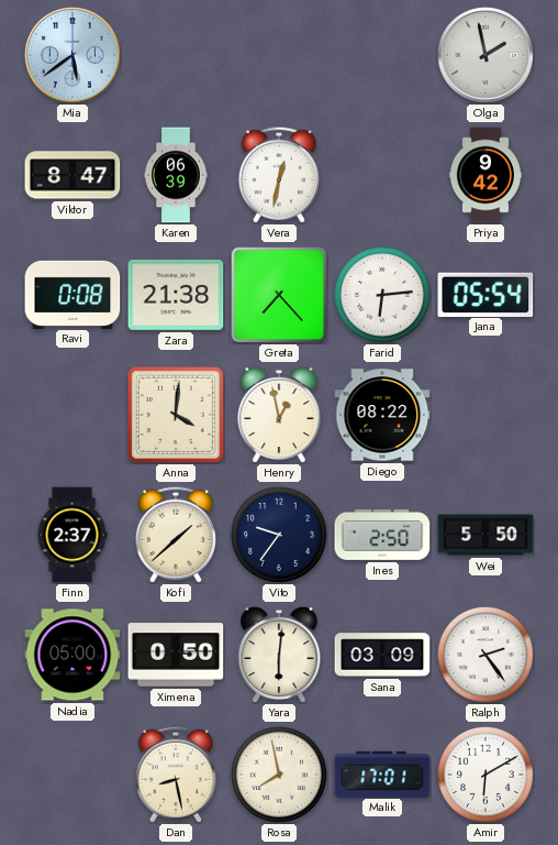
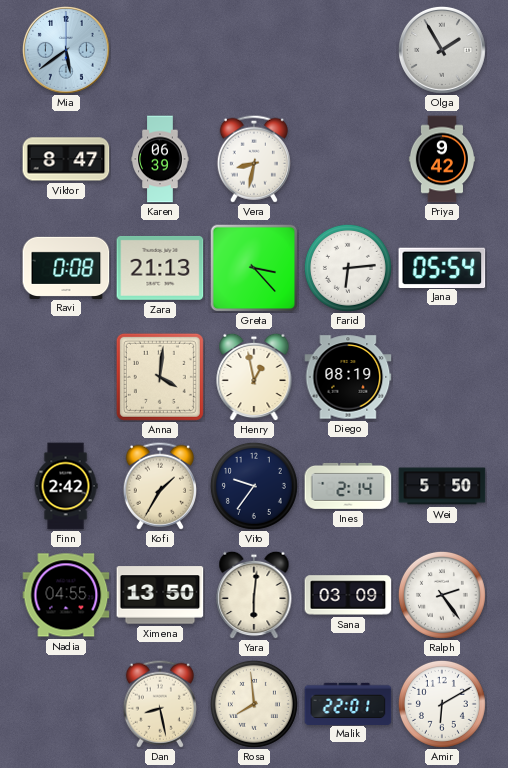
Olga: 1:58 -> 1:55 (442, 50)
Vera: 12:32 -> 8:32 (254, 159)
Zara: 21:38 -> 21:13 (160, 268)
Greta: 7:23 -> 3:23 (254, 268)
Diego: 08:22 -> 08:19 (348, 377)
Finn: 2:37 -> 2:42 (66, 486)
Kofi: 1:38 -> 1:35 (160, 486)
Ines: 2:50 -> 2:14 (348, 486)
Nadia: 05:00 -> 04:55 (66, 595)
Ximena: 0:50 -> 13:50 (160, 595)
Rosa: 7:58 -> 7:59 (254, 704)
Malik: 17:01 -> 22:01 (348, 703)
